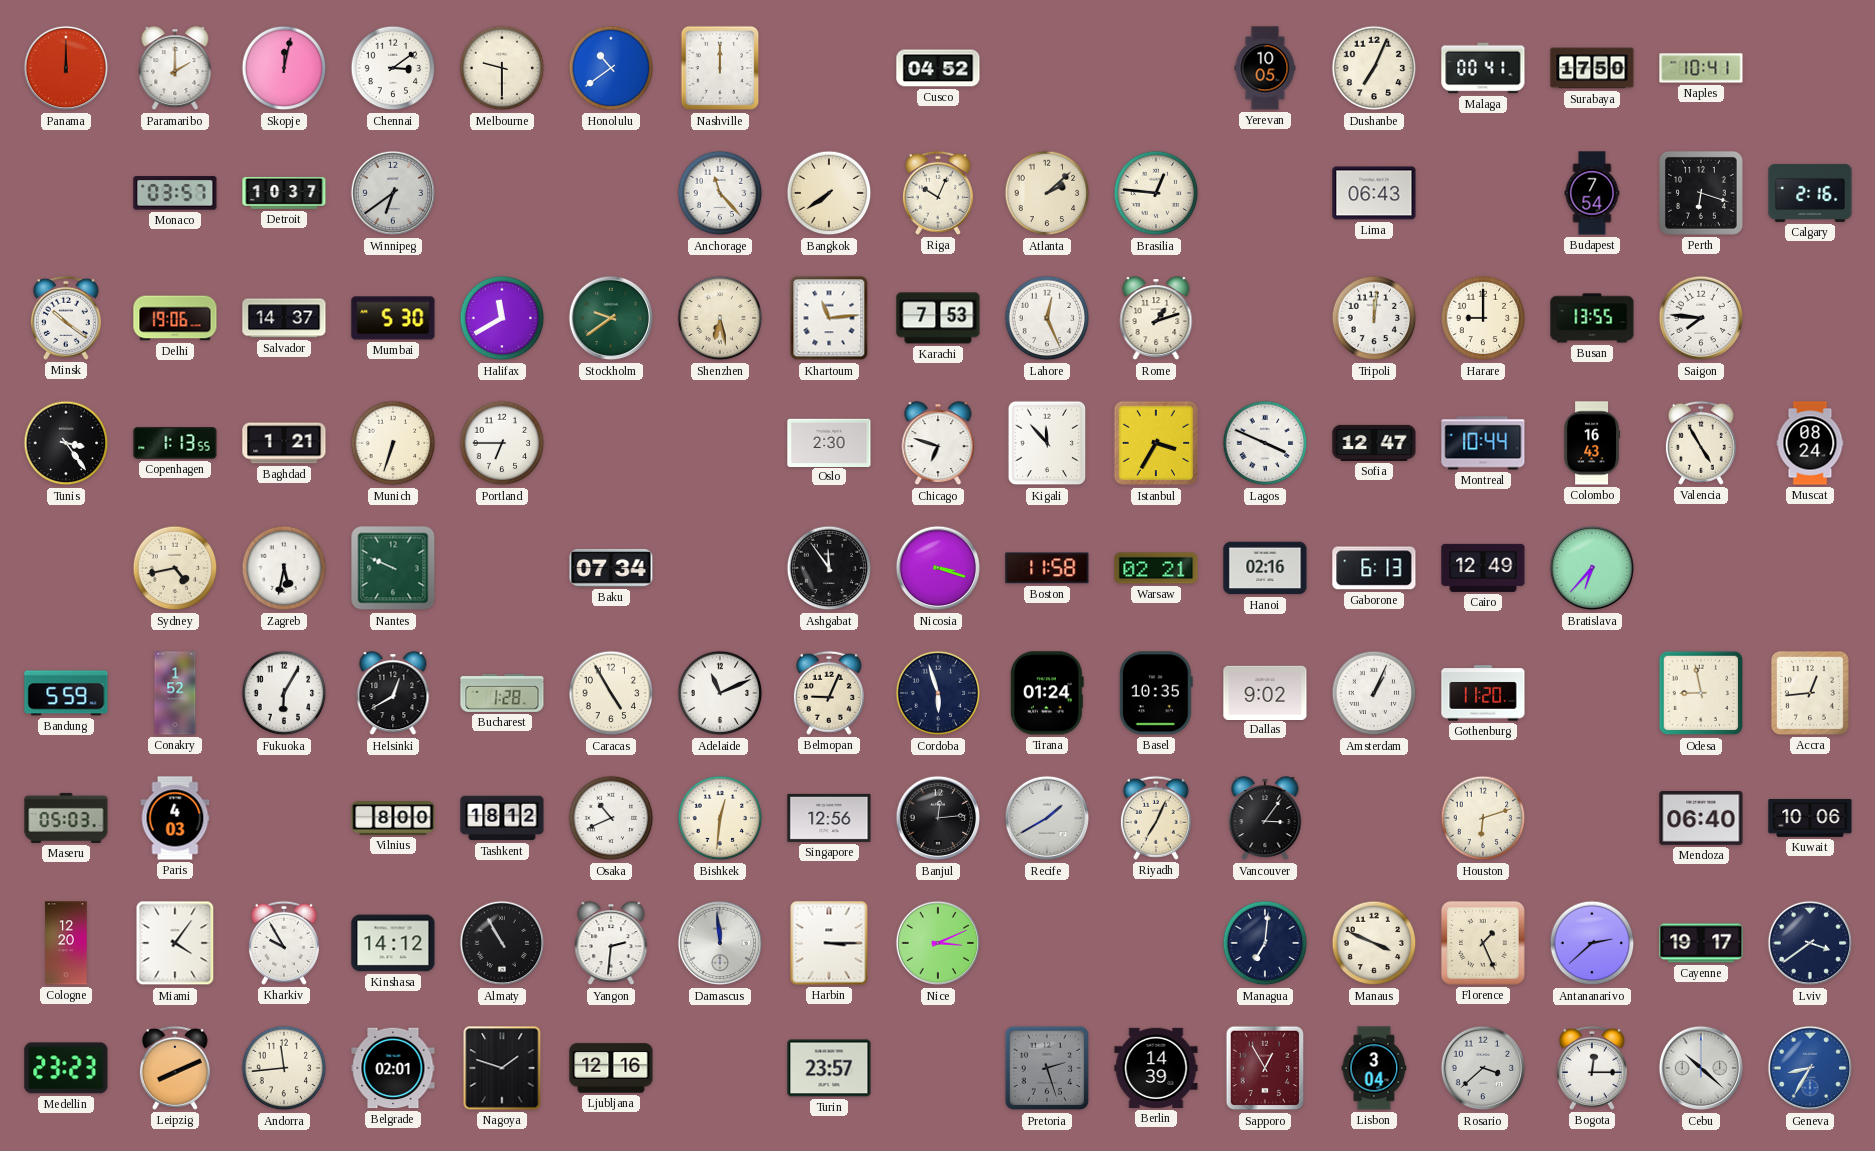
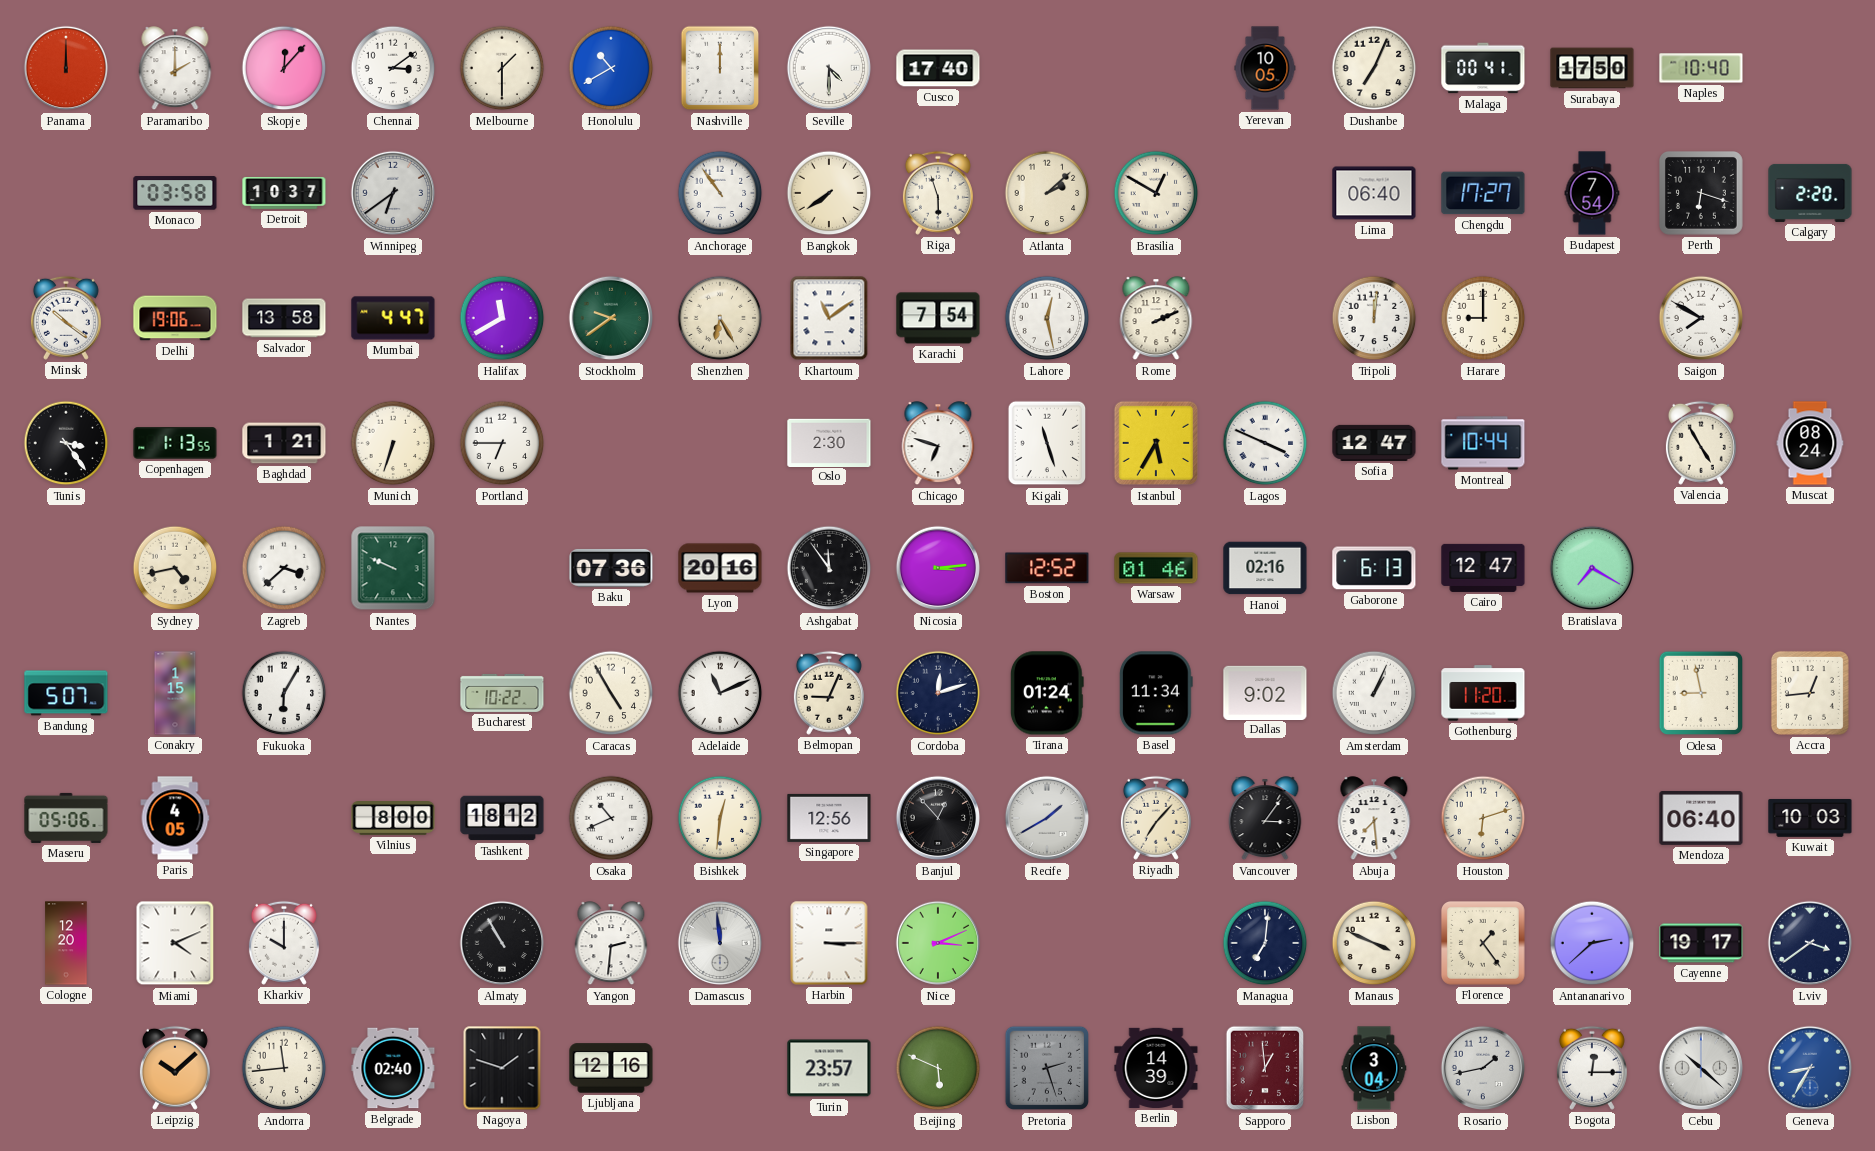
Skopje: 12:02 -> 12:07 (284, 68)
Melbourne: 9:30 -> 1:30 (502, 68)
Honolulu: 10:39 -> 10:40 (611, 68)
Seville: none -> 4:30 (829, 68)
Cusco: 04:52 -> 17:40 (938, 68)
Naples: 10:41 -> 10:40 (1701, 68)
Monaco: 03:57 -> 03:58 (175, 193)
Anchorage: 11:23 -> 10:54 (720, 193)
Riga: 10:04 -> 5:57 (938, 193)
Brasilia: 12:46 -> 12:50 (1156, 193)
Lima: 06:43 -> 06:40 (1374, 193)
Chengdu: none -> 17:27 (1483, 193)
Calgary: 2:16 -> 2:20 (1810, 193)
Salvador: 14:37 -> 13:58 (284, 318)
Mumbai: 5:30 -> 4:47 (393, 318)
Shenzhen: 6:28 -> 6:25 (720, 318)
Khartoum: 11:14 -> 11:09 (829, 318)
Karachi: 7:53 -> 7:54 (938, 318)
Lahore: 12:26 -> 12:28 (1047, 318)
Rome: 1:12 -> 2:11 (1156, 319)
Busan: 13:55 -> none (1592, 318)
Saigon: 7:46 -> 7:50 (1701, 318)
Kigali: 11:53 -> 11:27 (1047, 443)
Istanbul: 3:35 -> 5:35 (1156, 443)
Colombo: 16:43 -> none (1592, 443)
Zagreb: 5:32 -> 3:38 (284, 568)
Baku: 07:34 -> 07:36 (611, 568)
Lyon: none -> 20:16 (720, 568)
Nicosia: 3:18 -> 3:14 (938, 568)
Boston: 11:58 -> 12:52 (1047, 568)
Warsaw: 02:21 -> 01:46 (1156, 568)
Cairo: 12:49 -> 12:47 (1483, 568)
Bratislava: 6:37 -> 7:20 (1592, 568)
Bandung: 5:59 -> 5:07 (66, 693)
Conakry: 1:52 -> 1:15 (175, 693)
Helsinki: 12:40 -> none (393, 694)
Bucharest: 1:28 -> 10:22 (502, 693)
Cordoba: 5:57 -> 12:12 (938, 693)
Basel: 10:35 -> 11:34 (1156, 693)
Maseru: 05:03 -> 05:06 (66, 818)
Paris: 4:03 -> 4:05 (175, 818)
Banjul: 12:14 -> 12:53 (938, 818)
Riyadh: 7:04 -> 7:07 (1156, 818)
Abuja: none -> 7:29 (1374, 819)
Kuwait: 10:06 -> 10:03 (1810, 818)
Miami: 4:06 -> 4:11 (175, 943)
Kharkiv: 9:55 -> 10:00 (284, 943)
Kinshasa: 14:12 -> none (393, 943)
Florence: 1:26 -> 1:24 (1484, 944)
Medellin: 23:23 -> none (66, 1068)
Leipzig: 8:11 -> 10:08 (175, 1068)
Belgrade: 02:01 -> 02:40 (393, 1068)
Beijing: none -> 5:49 (938, 1068)
Sapporo: 12:55 -> 12:59 (1265, 1068)
Rosario: 3:38 -> 1:43 (1483, 1068)
